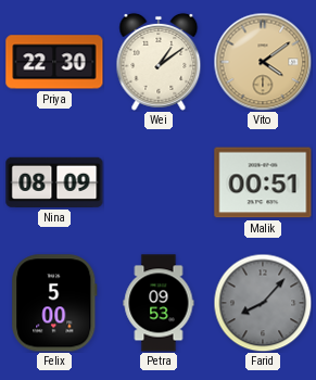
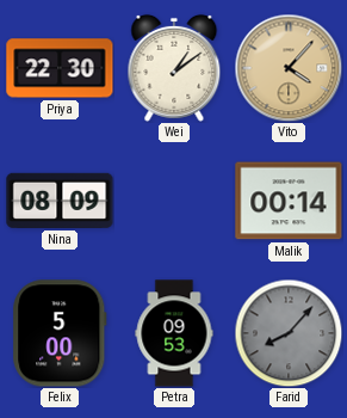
Vito: 4:09 -> 4:07 (289, 68)
Malik: 00:51 -> 00:14 (289, 201)
